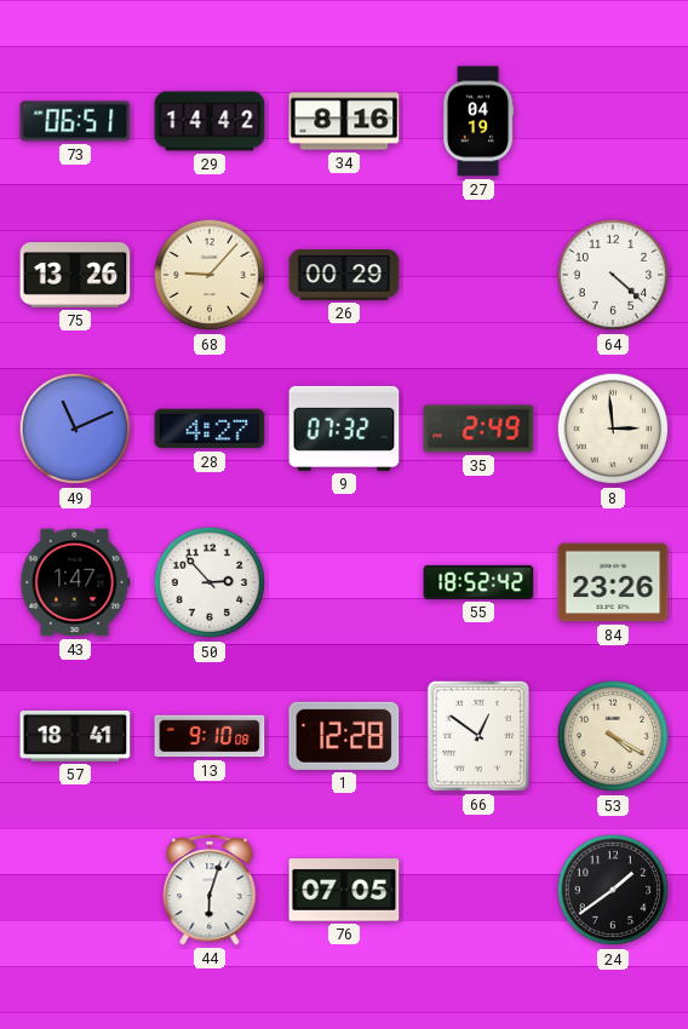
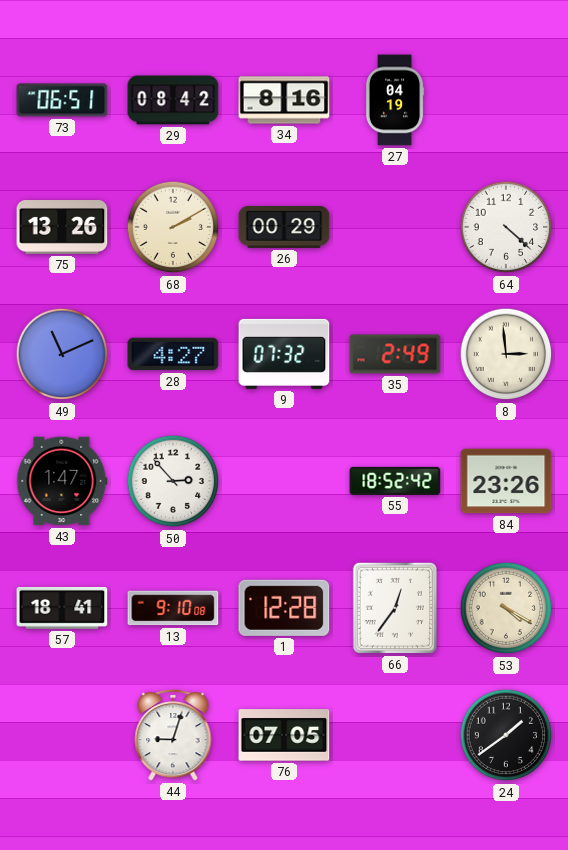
29: 14:42 -> 08:42 (173, 100)
68: 9:07 -> 2:10 (173, 227)
66: 12:51 -> 12:36 (395, 608)
44: 6:03 -> 9:03 (173, 735)
